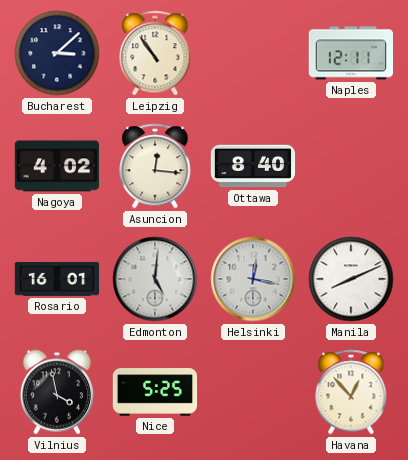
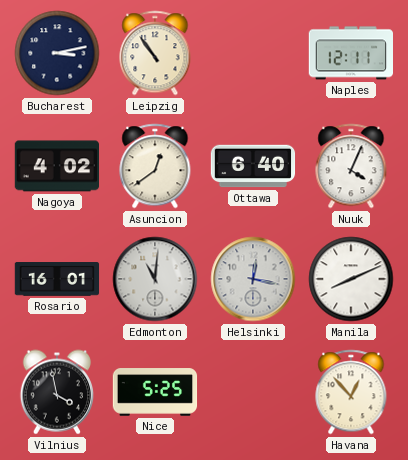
Bucharest: 3:08 -> 3:13 (57, 53)
Asuncion: 12:16 -> 12:39 (155, 166)
Ottawa: 8:40 -> 6:40 (253, 166)
Nuuk: none -> 4:04 (351, 166)
Edmonton: 5:01 -> 11:01 (155, 279)
